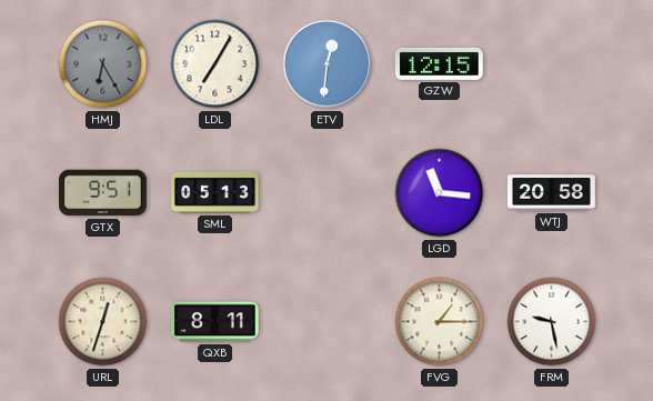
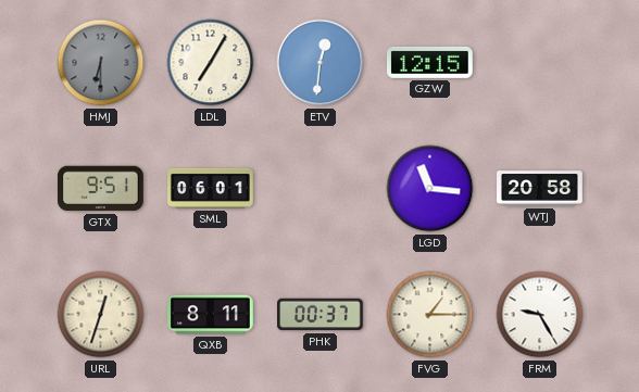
HMJ: 6:25 -> 6:30 (101, 63)
SML: 05:13 -> 06:01 (211, 188)
PHK: none -> 00:37 (321, 315)
FRM: 9:28 -> 9:25 (540, 315)
